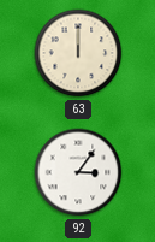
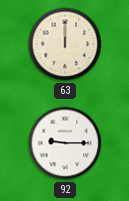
92: 3:06 -> 9:15 (65, 143)
